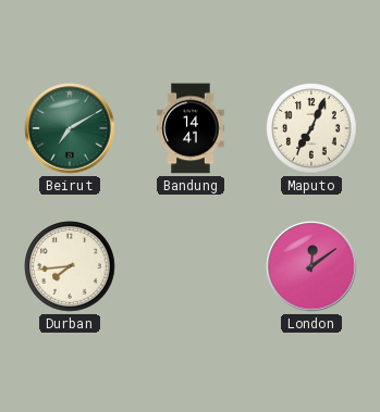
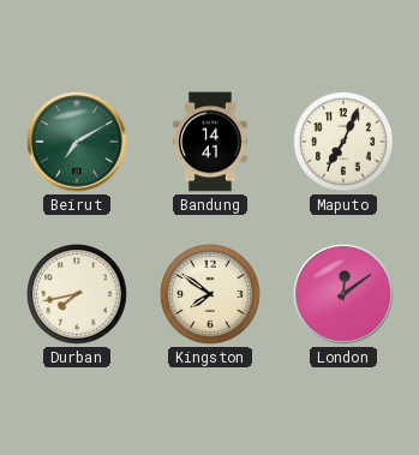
Durban: 7:44 -> 7:43 (77, 294)
Kingston: none -> 7:51 (210, 294)
